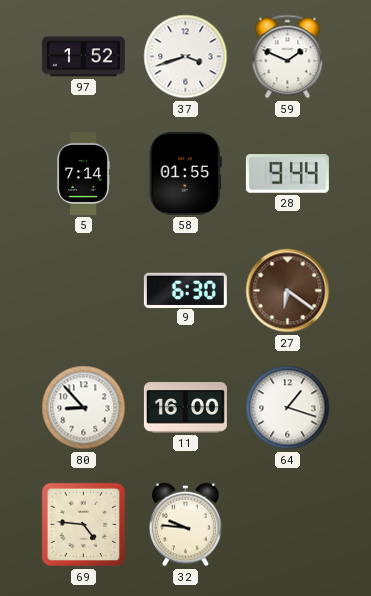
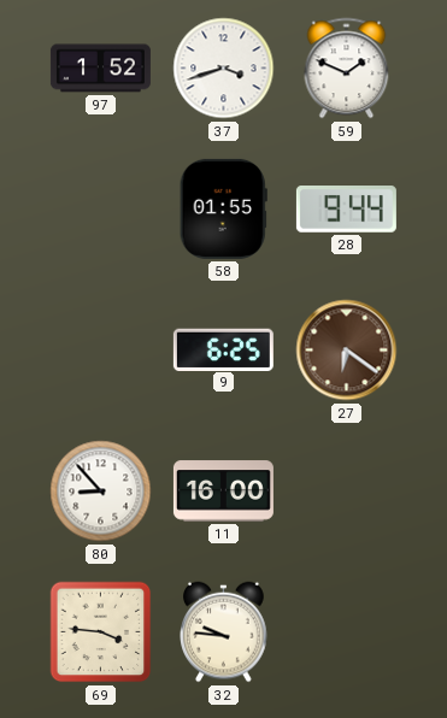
5: 7:14 -> none (83, 173)
9: 6:30 -> 6:25 (223, 349)
64: 1:18 -> none (288, 408)
69: 4:46 -> 3:46 (101, 632)
